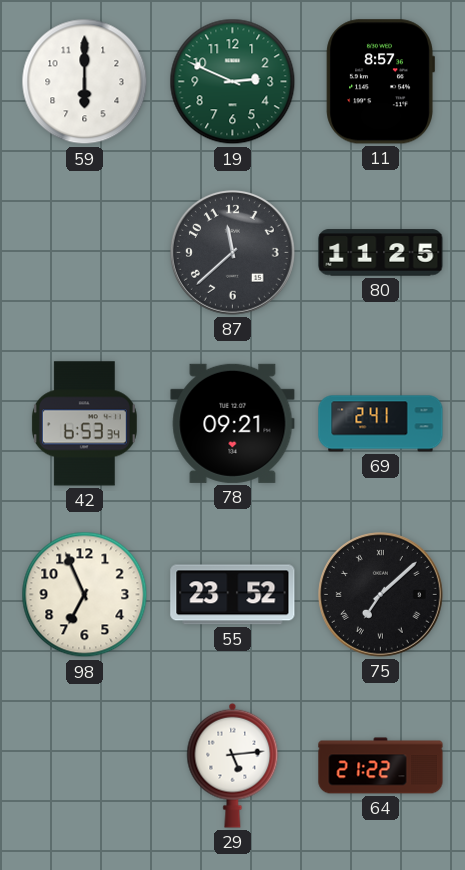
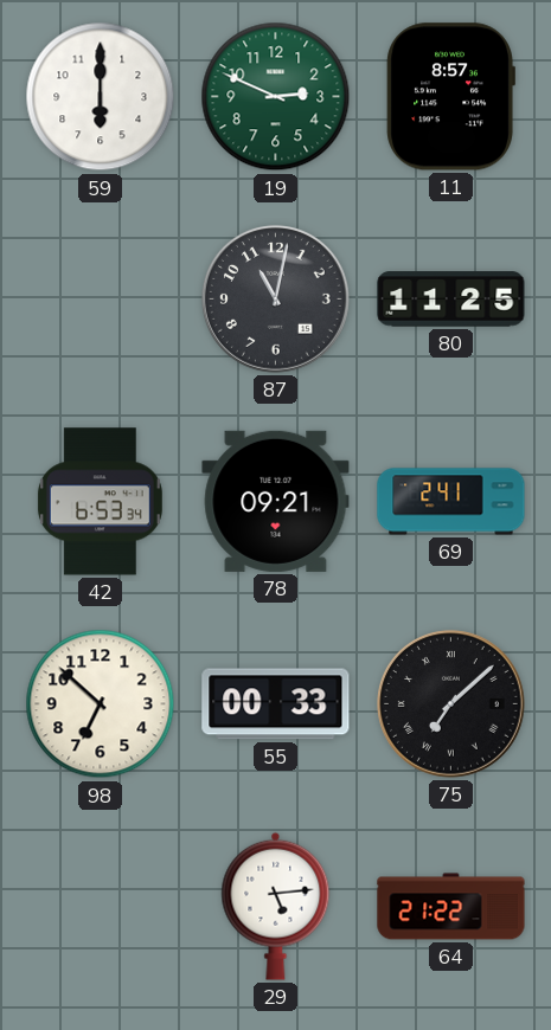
87: 11:38 -> 11:02 (275, 298)
98: 6:56 -> 6:52 (101, 704)
55: 23:52 -> 00:33 (276, 704)
